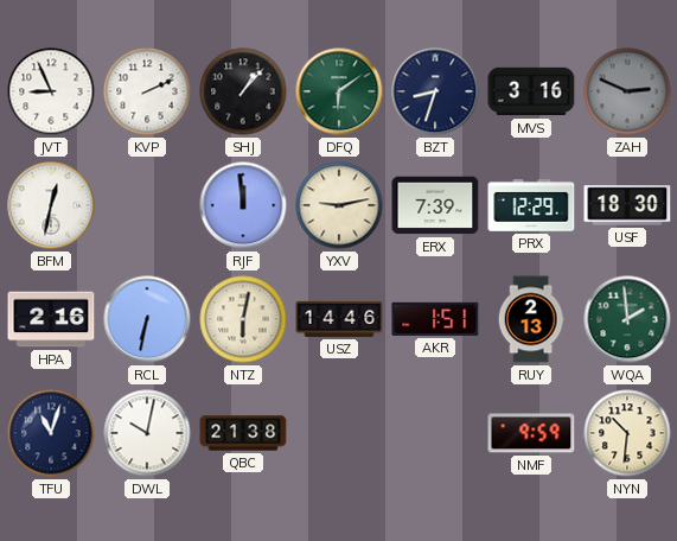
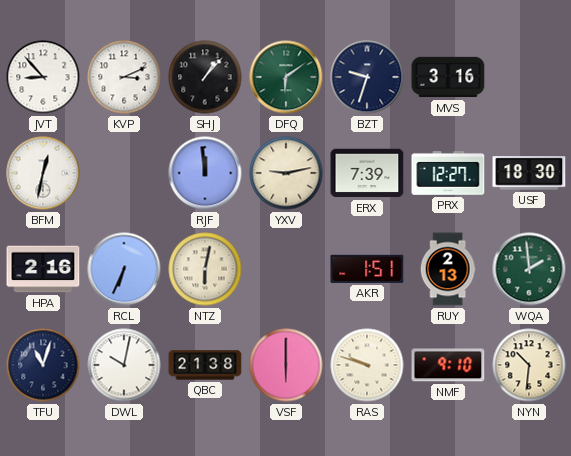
JVT: 8:56 -> 8:53 (43, 77)
KVP: 2:11 -> 3:11 (124, 77)
BZT: 8:33 -> 9:33 (367, 77)
ZAH: 2:49 -> none (627, 91)
PRX: 12:29 -> 12:27 (448, 174)
RCL: 6:32 -> 6:34 (124, 269)
USZ: 14:46 -> none (339, 319)
VSF: none -> 6:00 (286, 365)
RAS: none -> 9:48 (367, 365)
NMF: 9:59 -> 9:10 (448, 365)
